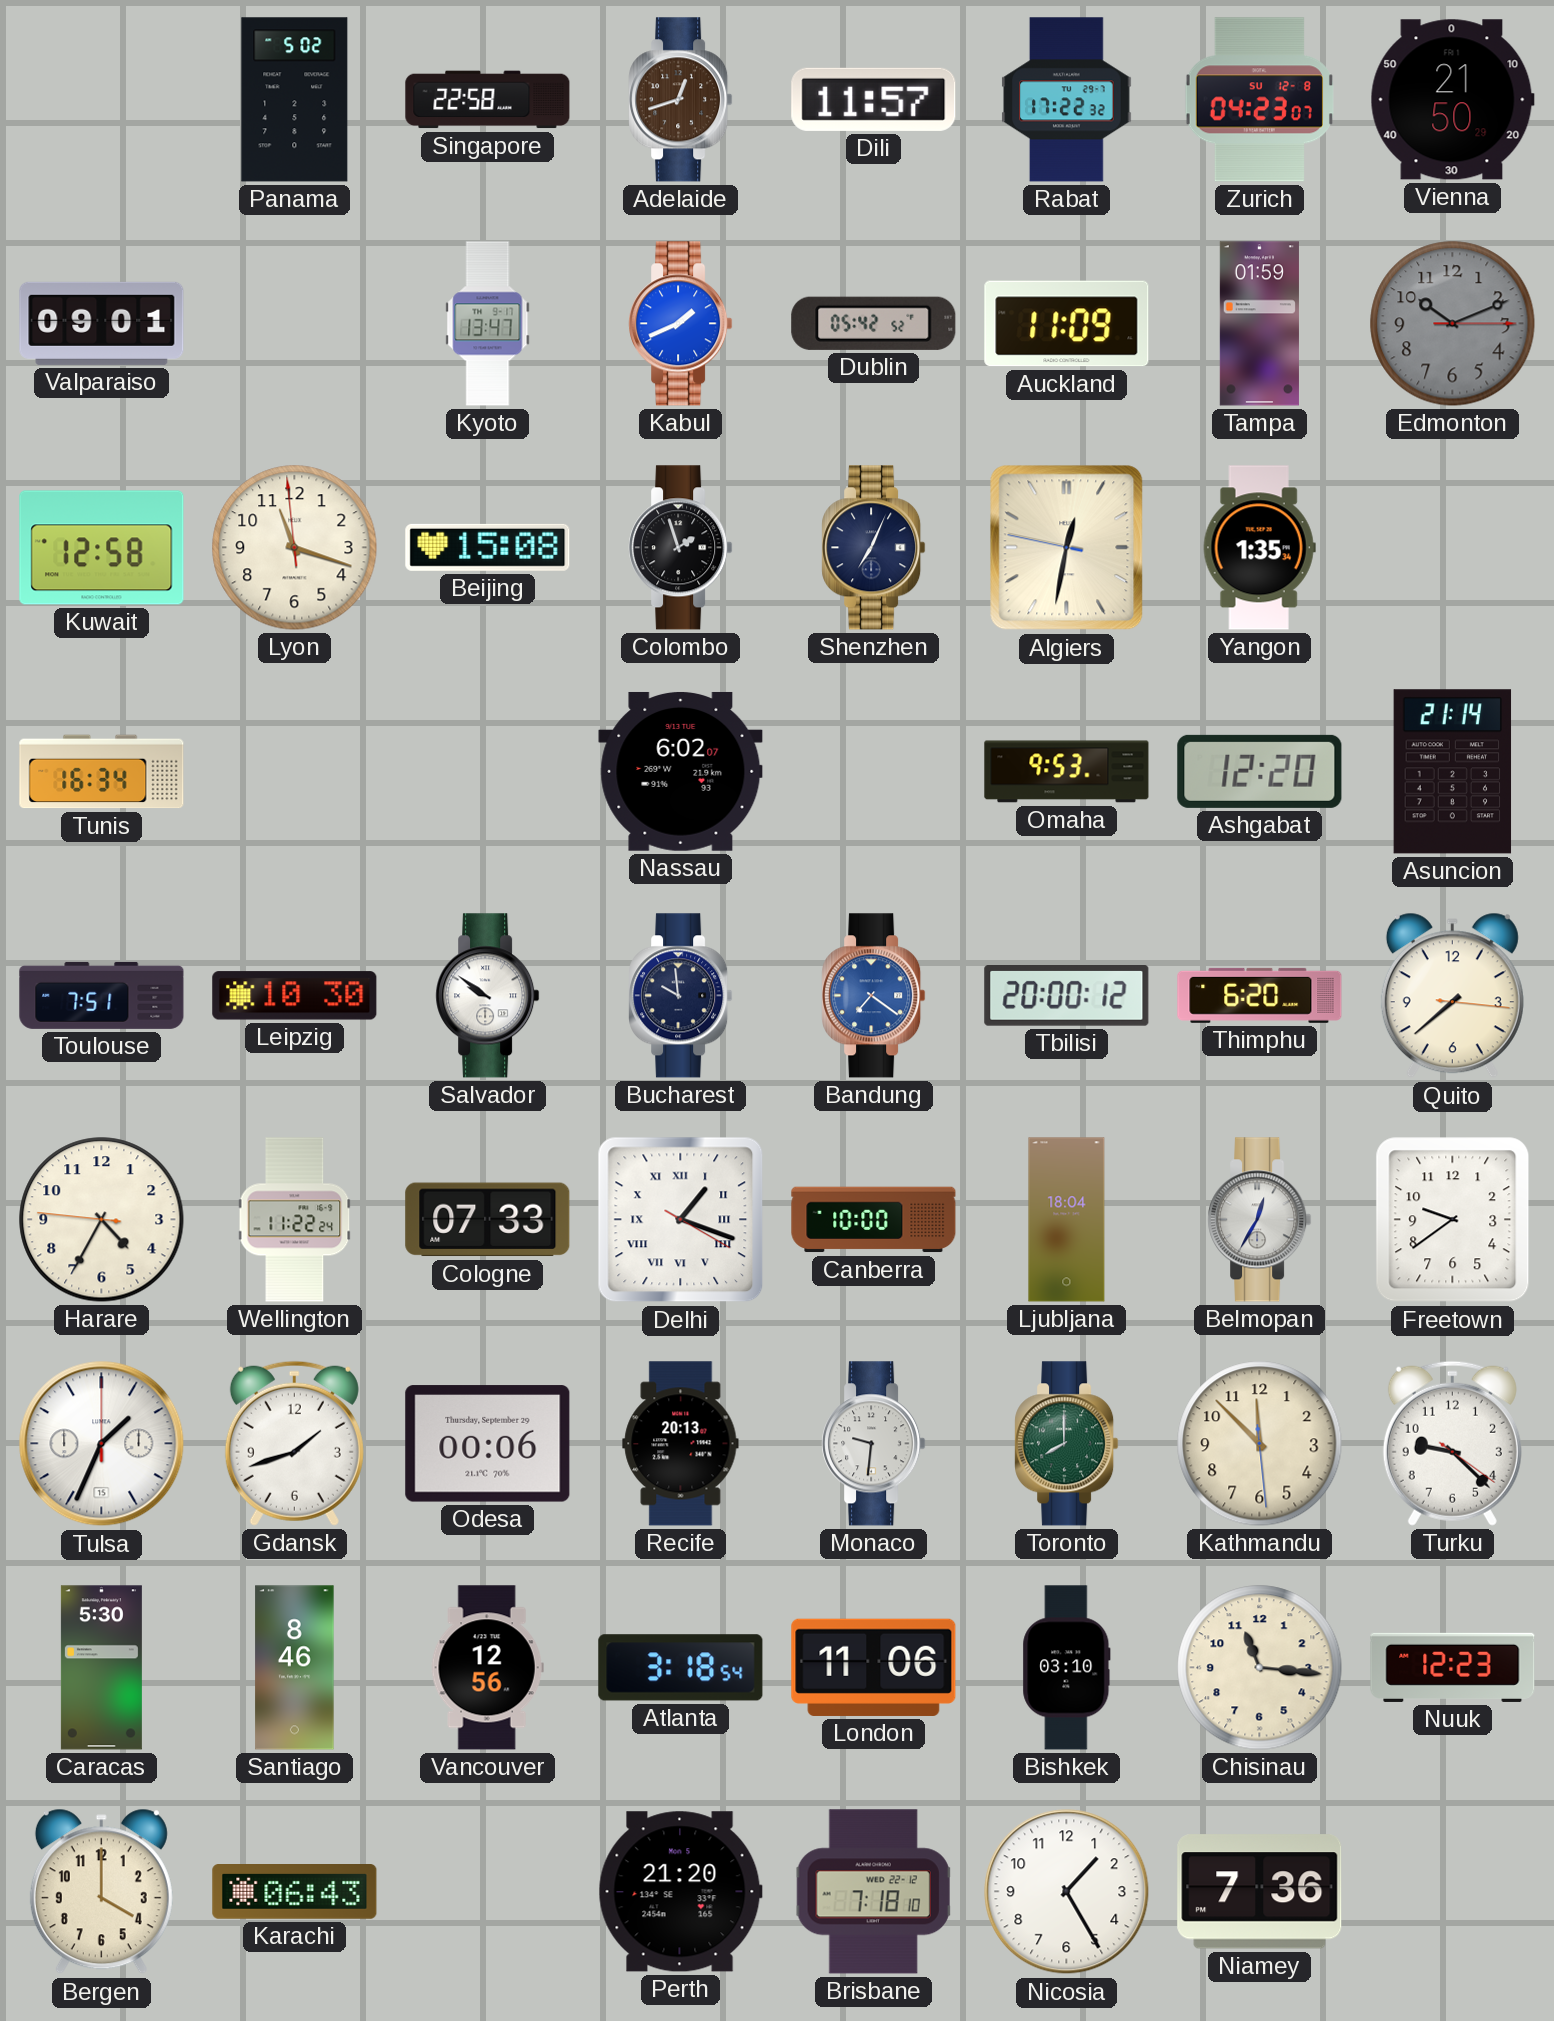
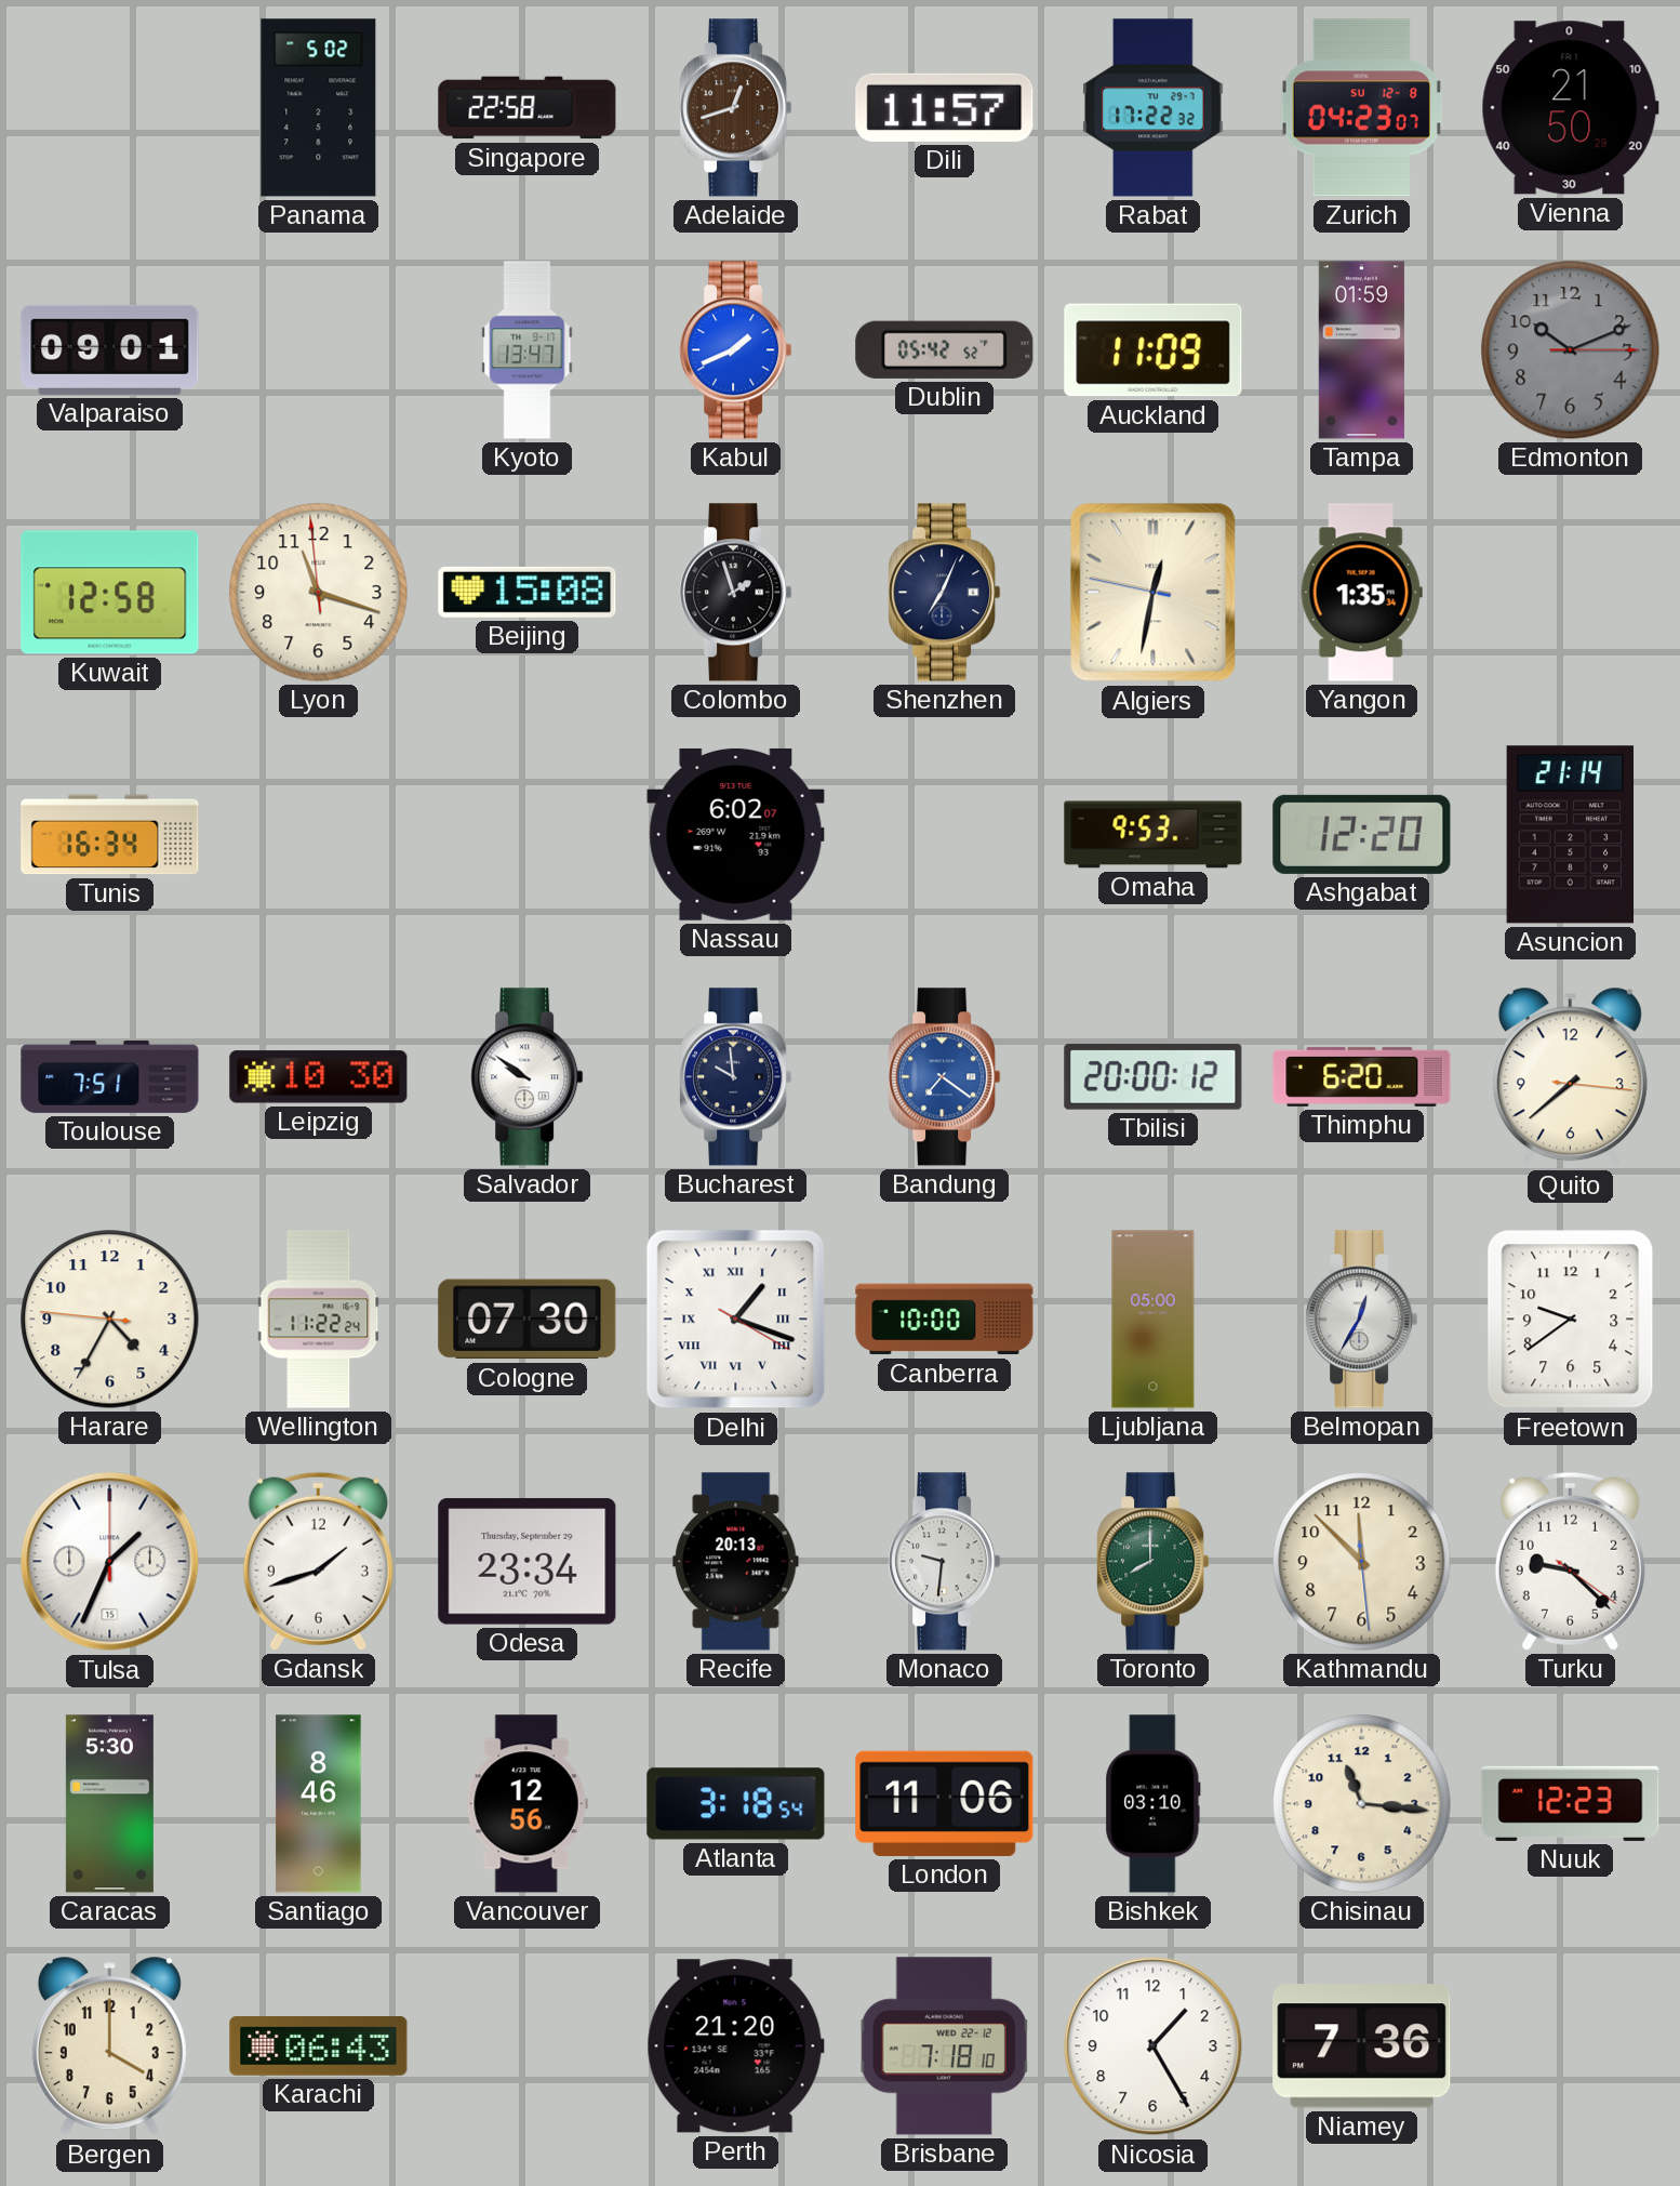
Cologne: 07:33 -> 07:30 (528, 1320)
Ljubljana: 18:04 -> 05:00 (1154, 1320)
Odesa: 00:06 -> 23:34 (528, 1562)
